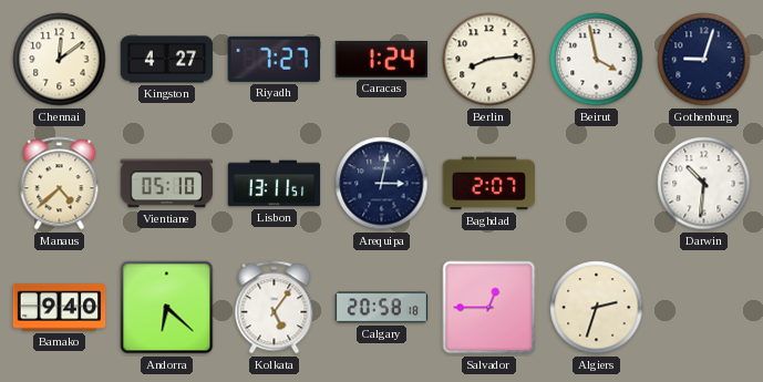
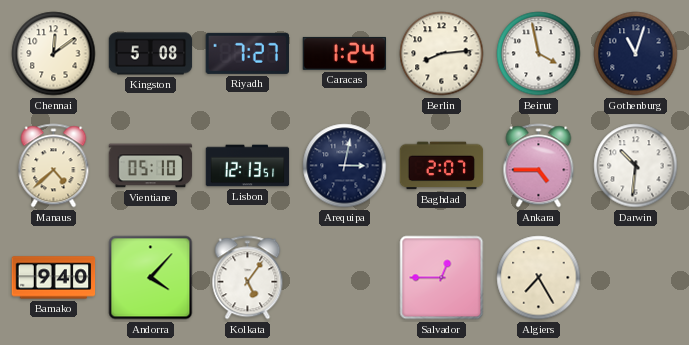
Kingston: 4:27 -> 5:08 (151, 54)
Gothenburg: 9:03 -> 11:03 (636, 54)
Lisbon: 13:11 -> 12:13 (248, 166)
Ankara: none -> 4:45 (539, 166)
Andorra: 6:22 -> 4:07 (151, 278)
Calgary: 20:58 -> none (382, 308)
Algiers: 2:33 -> 7:25 (539, 278)
